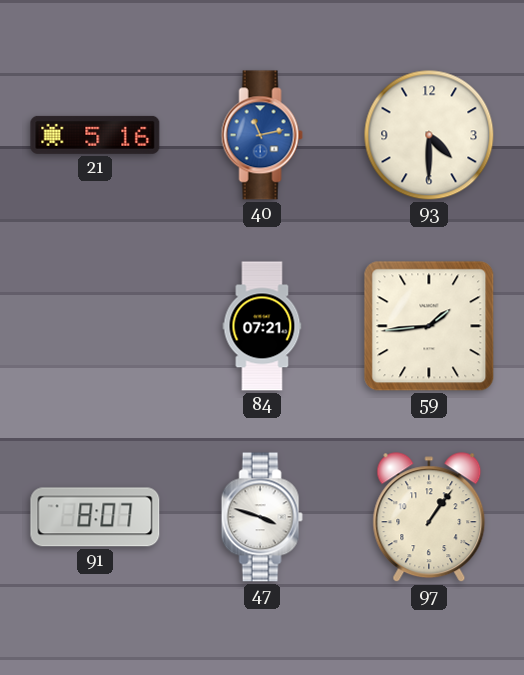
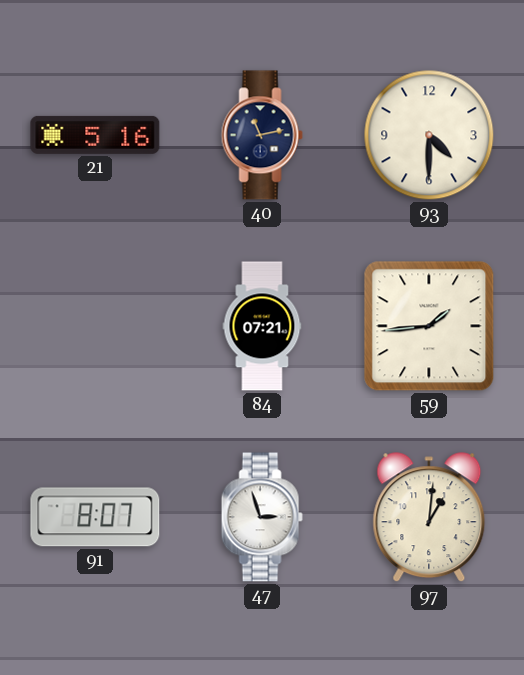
40 dial: blue -> navy (262, 135)
47: 3:48 -> 2:57 (262, 517)
97: 1:06 -> 1:01 (429, 518)
